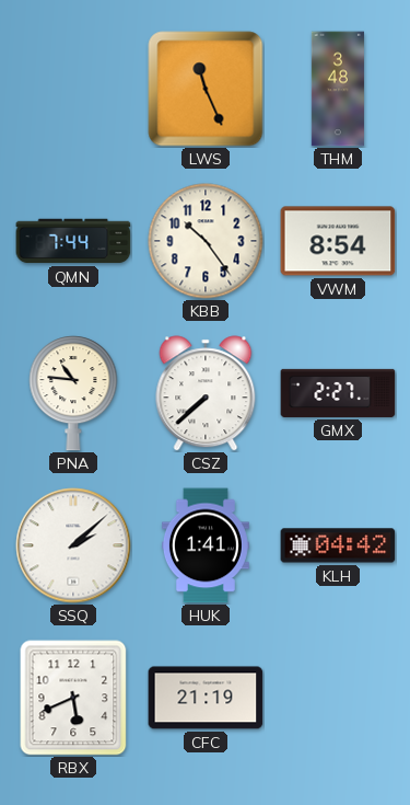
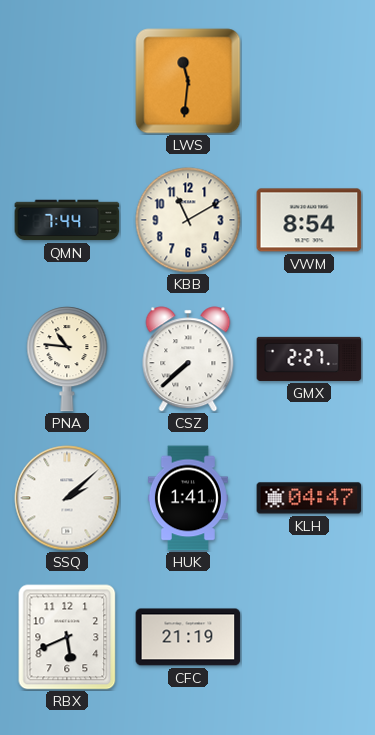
LWS: 11:26 -> 11:31 (188, 81)
THM: 3:48 -> none (338, 89)
KBB: 10:24 -> 11:10 (188, 220)
KLH: 04:42 -> 04:47 (309, 498)
